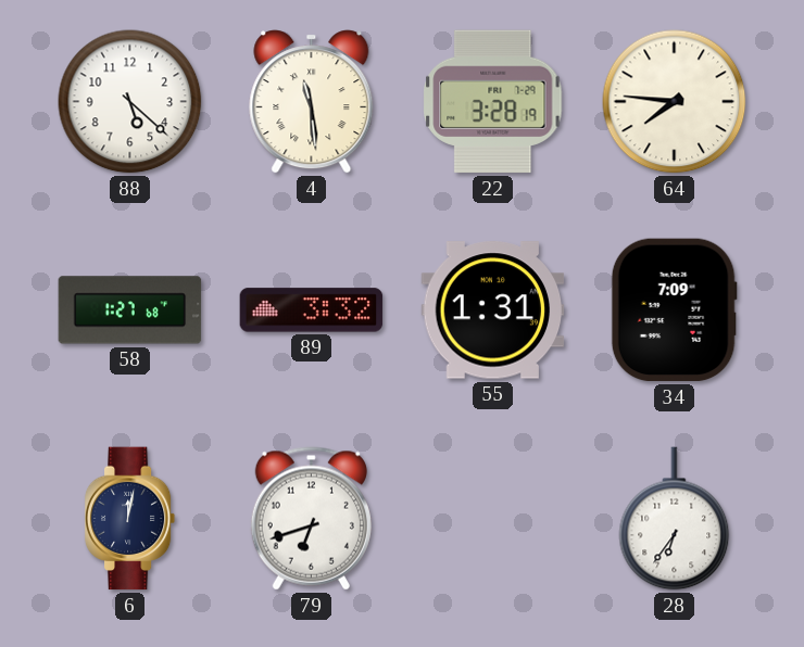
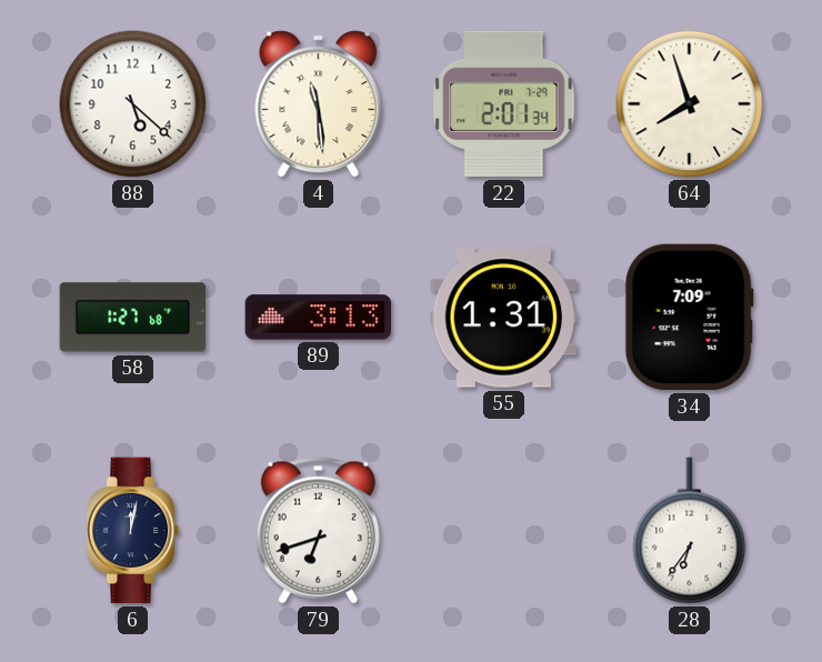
22: 3:28 -> 2:01 (504, 104)
64: 7:46 -> 7:57 (690, 104)
89: 3:32 -> 3:13 (319, 318)
